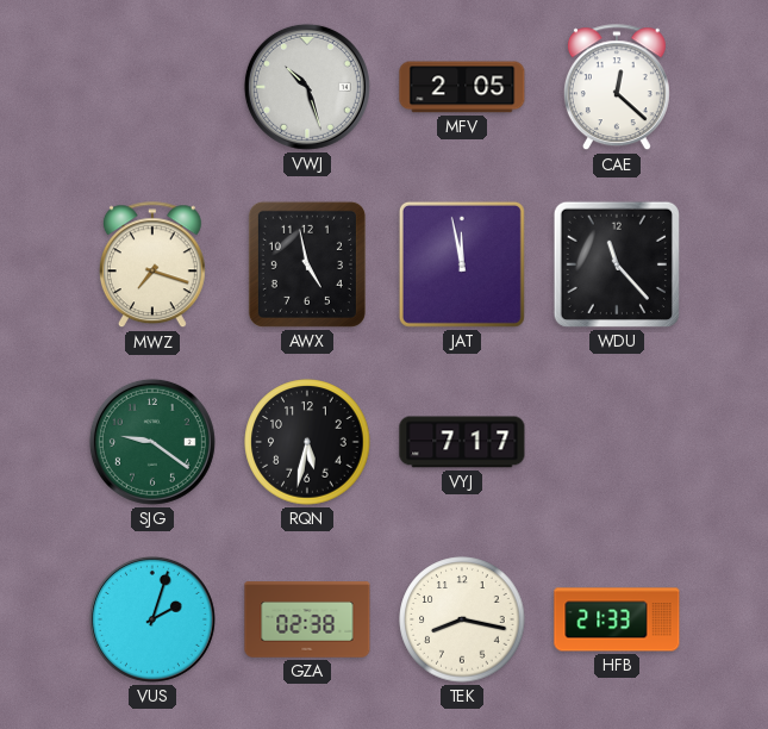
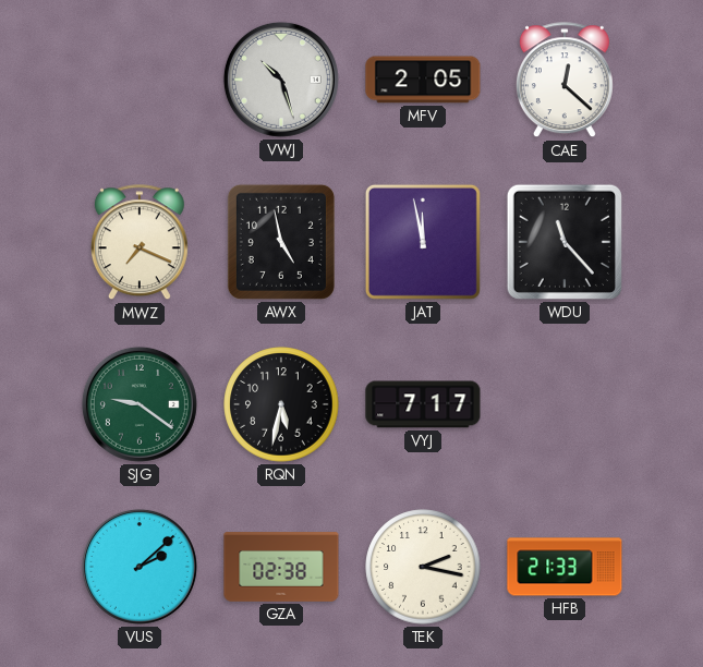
MWZ: 7:18 -> 7:19 (140, 243)
VUS: 2:03 -> 2:08 (140, 567)
TEK: 8:17 -> 2:17 (423, 567)
